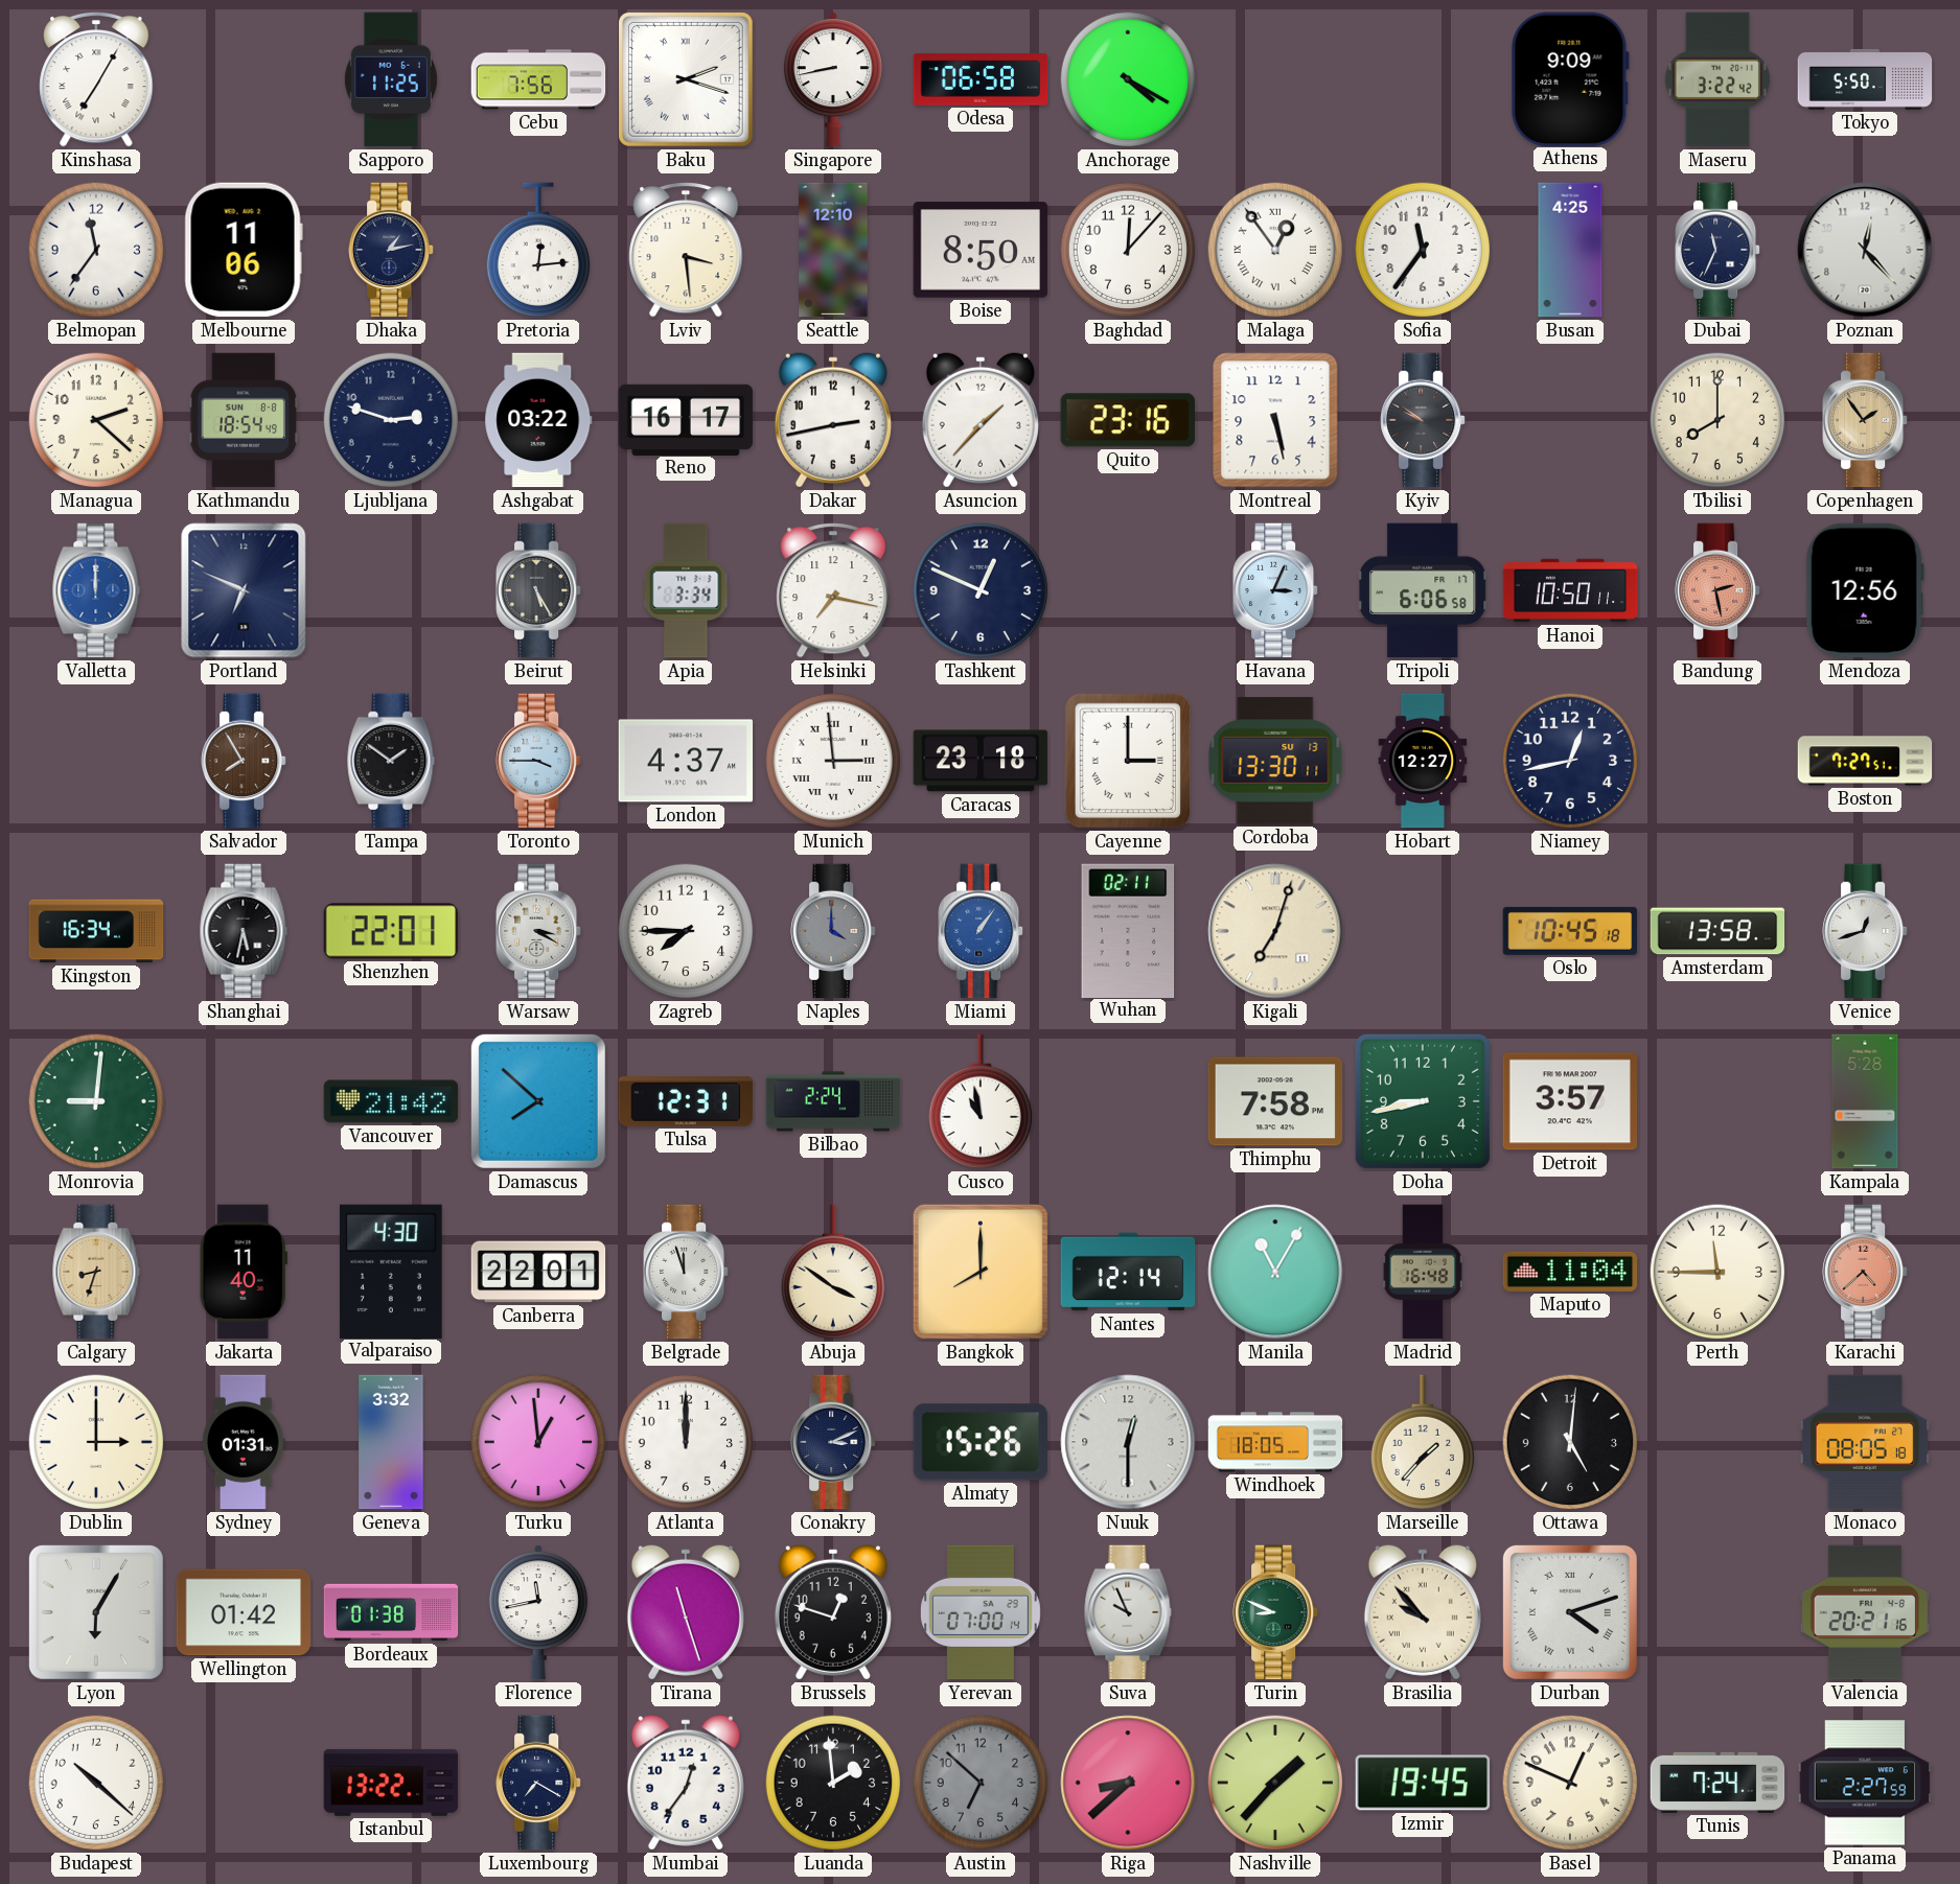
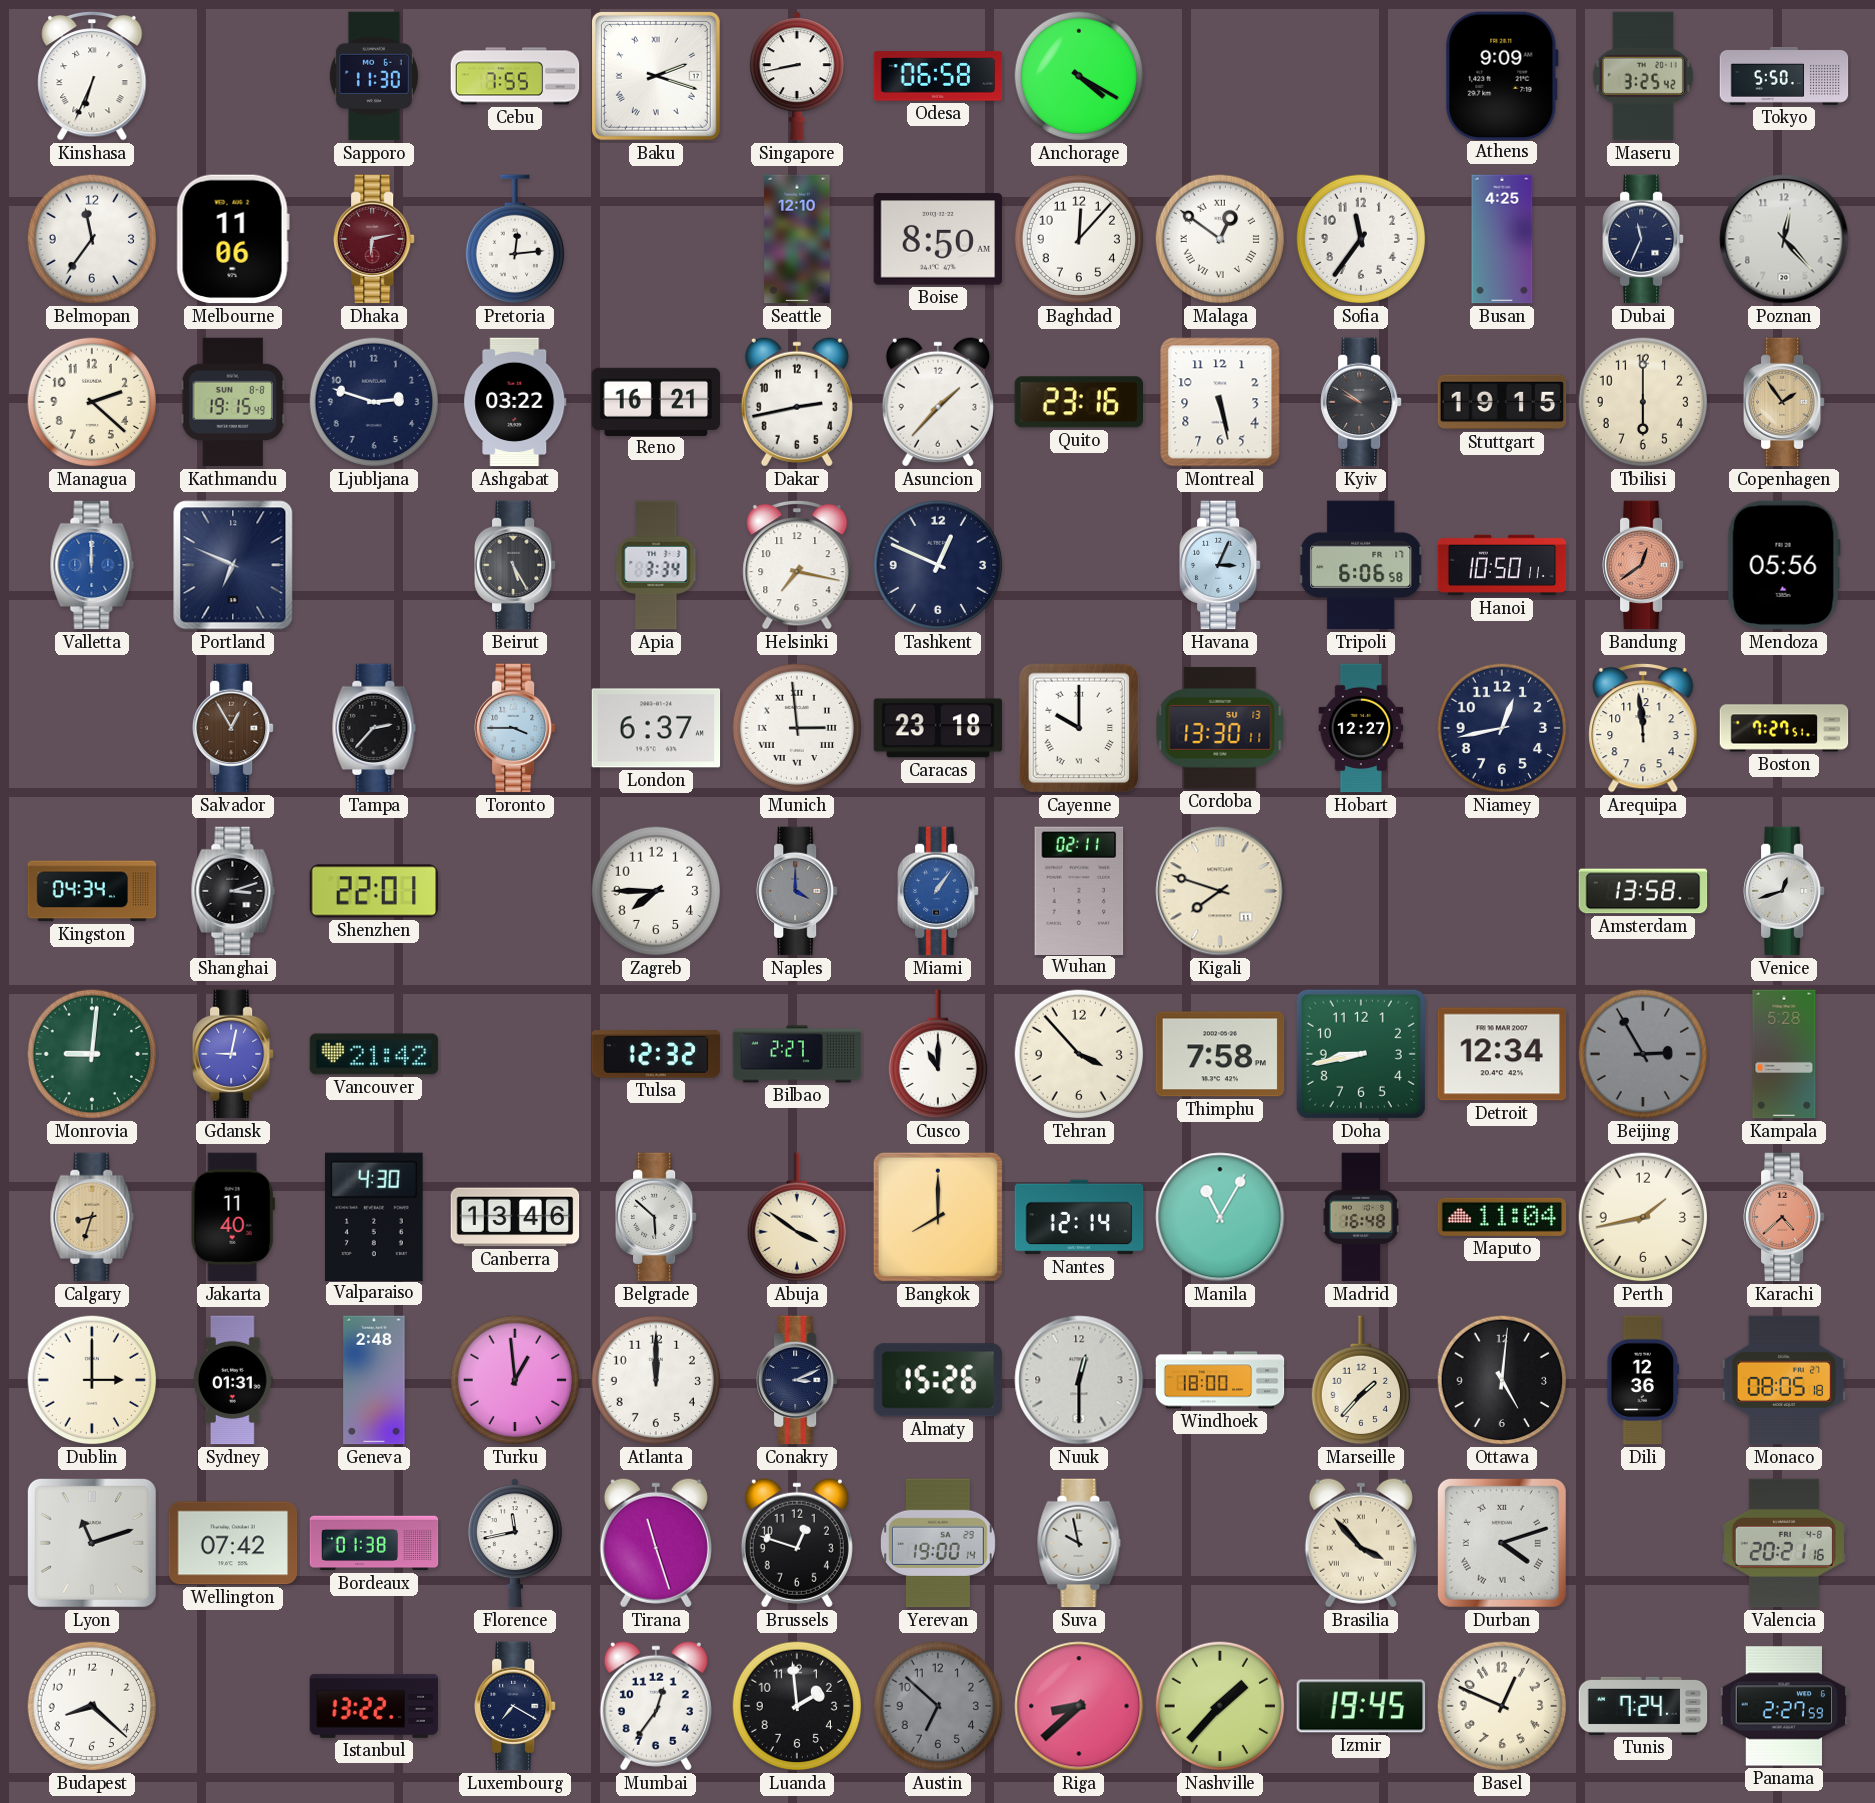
Kinshasa: 7:05 -> 6:34 (92, 76)
Sapporo: 11:25 -> 11:30 (374, 76)
Cebu: 7:56 -> 7:55 (515, 76)
Maseru: 3:22 -> 3:25 (1643, 76)
Dhaka: 1:13 -> 6:13 (375, 239)
Dhaka dial: navy -> burgundy (375, 239)
Lviv: 3:29 -> none (686, 250)
Malaga: 12:54 -> 12:51 (1220, 239)
Kathmandu: 18:54 -> 19:15 (233, 402)
Reno: 16:17 -> 16:21 (656, 401)
Stuttgart: none -> 19:15 (1502, 402)
Tbilisi: 8:00 -> 6:00 (1643, 402)
Bandung: 2:28 -> 12:39 (1644, 565)
Mendoza: 12:56 -> 05:56 (1784, 565)
Salvador: 7:55 -> 12:55 (234, 728)
Tampa: 1:51 -> 2:37 (374, 728)
London: 4:37 -> 6:37 (656, 728)
Cayenne: 3:00 -> 10:00 (1079, 728)
Arequipa: none -> 11:59 (1643, 728)
Kingston: 16:34 -> 04:34 (92, 891)
Shanghai: 5:32 -> 3:12 (233, 891)
Warsaw: 3:20 -> none (539, 931)
Kigali: 7:03 -> 7:48 (1220, 891)
Oslo: 10:45 -> none (1570, 931)
Gdansk: none -> 9:02 (234, 1054)
Damascus: 7:52 -> none (538, 1101)
Tulsa: 12:31 -> 12:32 (656, 1055)
Bilbao: 2:24 -> 2:27 (797, 1054)
Cusco: 10:58 -> 11:00 (937, 1055)
Tehran: none -> 3:53 (1079, 1054)
Detroit: 3:57 -> 12:34 (1502, 1054)
Beijing: none -> 2:55 (1643, 1054)
Canberra: 22:01 -> 13:46 (515, 1217)
Belgrade: 11:57 -> 5:52 (657, 1217)
Perth: 11:45 -> 1:43 (1643, 1217)
Geneva: 3:32 -> 2:48 (374, 1380)
Windhoek: 18:05 -> 18:00 (1220, 1380)
Dili: none -> 12:36 (1643, 1380)
Lyon: 6:05 -> 11:12 (92, 1543)
Wellington: 01:42 -> 07:42 (233, 1543)
Yerevan: 07:00 -> 19:00 (938, 1543)
Suva: 9:56 -> 9:58 (1079, 1543)
Turin: 8:49 -> none (1276, 1612)
Brasilia: 9:53 -> 3:53 (1361, 1543)
Budapest: 10:22 -> 8:22 (92, 1706)
